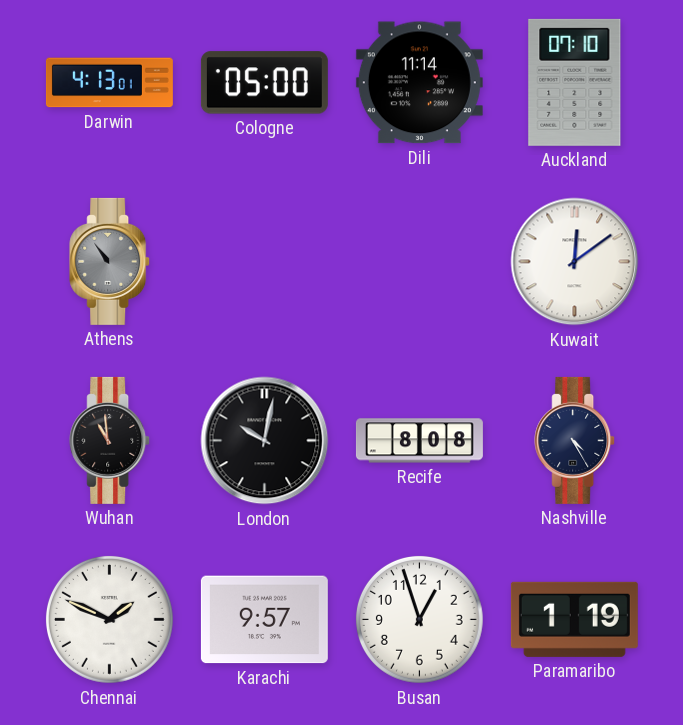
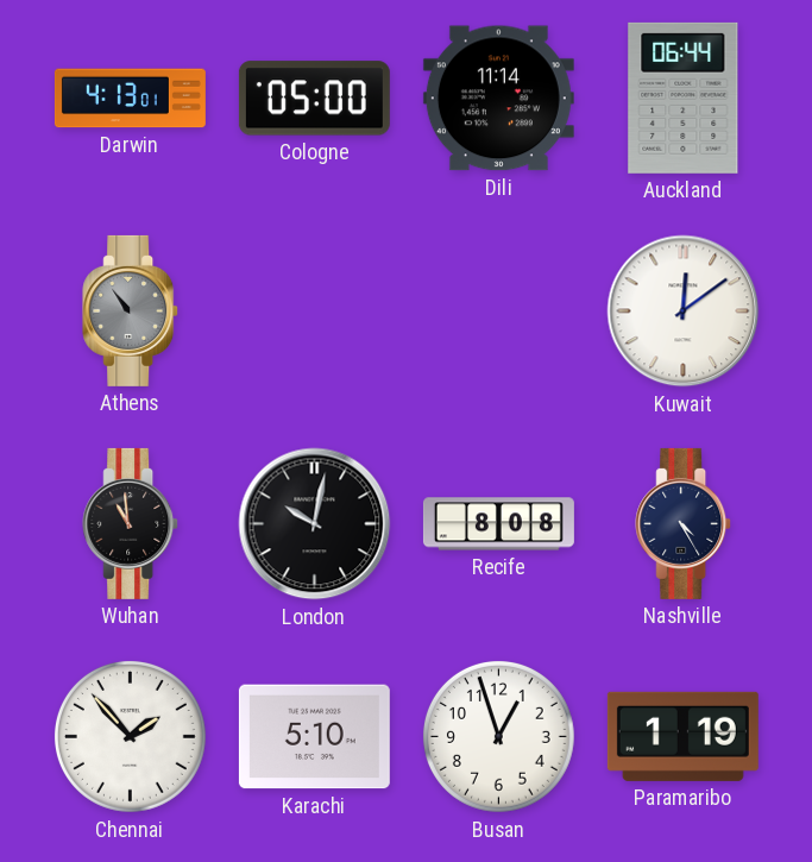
Auckland: 07:10 -> 06:44 (684, 97)
Chennai: 1:49 -> 1:53 (130, 736)
Karachi: 9:57 -> 5:10 (314, 737)
